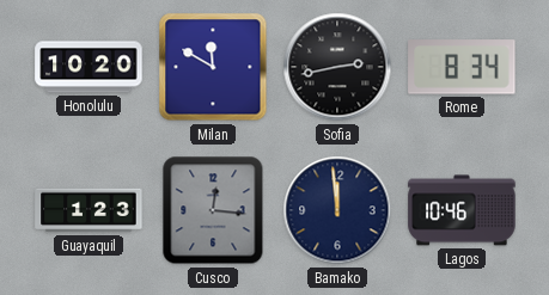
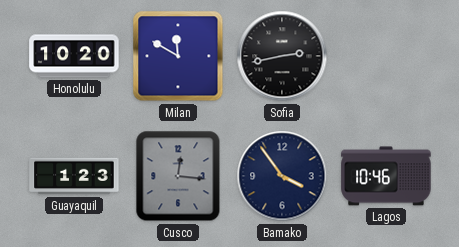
Rome: 8:34 -> none (462, 67)
Bamako: 11:59 -> 3:54 (282, 176)
